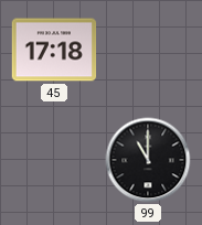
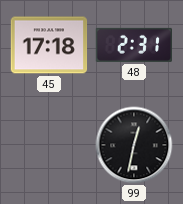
48: none -> 2:31 (134, 45)
99: 11:00 -> 12:32 (134, 145)
